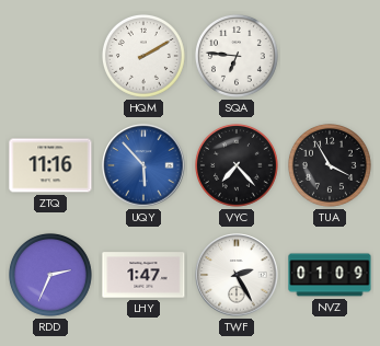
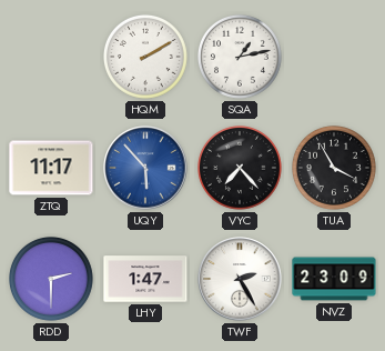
SQA: 6:46 -> 1:13 (241, 57)
ZTQ: 11:16 -> 11:17 (51, 168)
RDD: 2:34 -> 2:30 (52, 279)
NVZ: 01:09 -> 23:09 (334, 279)
